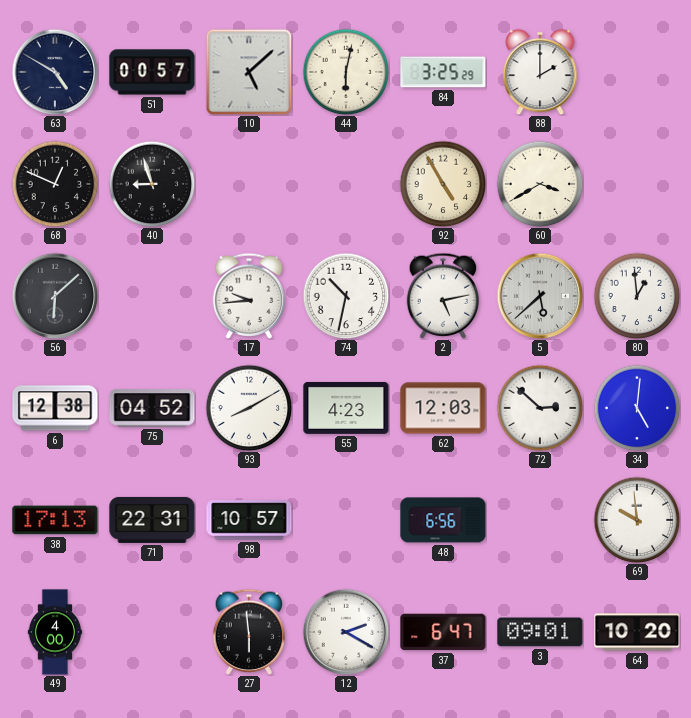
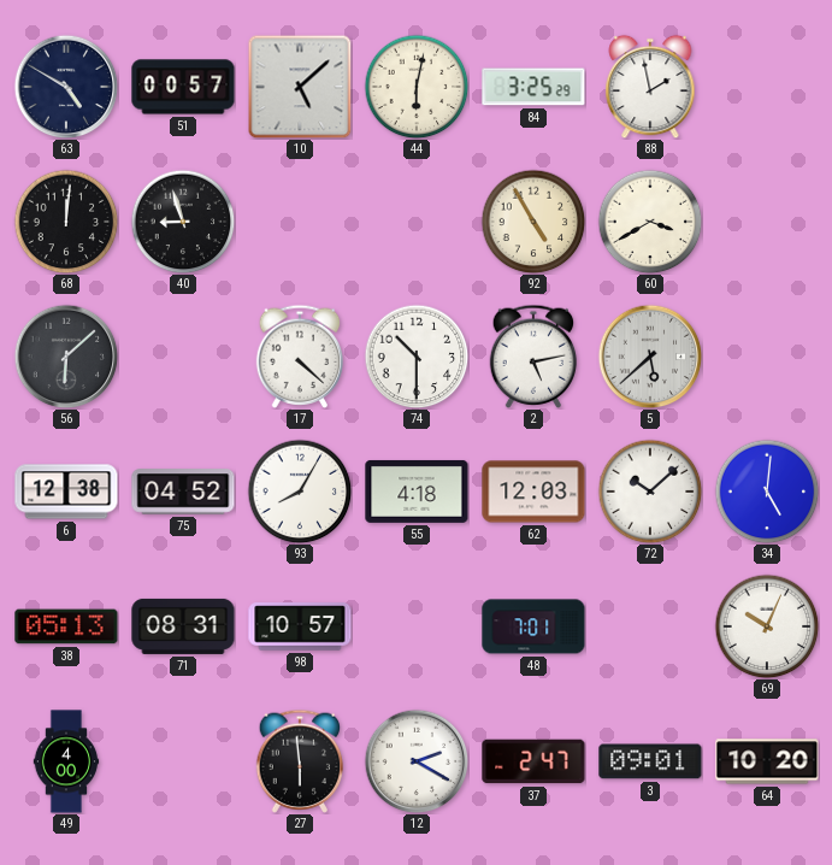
88: 2:00 -> 1:58 (650, 87)
68: 12:49 -> 12:01 (66, 222)
17: 9:44 -> 4:22 (300, 357)
74: 10:32 -> 10:30 (417, 357)
80: 12:59 -> none (637, 296)
93: 8:10 -> 8:05 (300, 492)
55: 4:23 -> 4:18 (417, 492)
72: 2:52 -> 10:08 (650, 492)
38: 17:13 -> 05:13 (66, 626)
71: 22:31 -> 08:31 (183, 626)
48: 6:56 -> 7:01 (533, 626)
69: 9:59 -> 10:04 (767, 626)
37: 6:47 -> 2:47 (533, 761)
